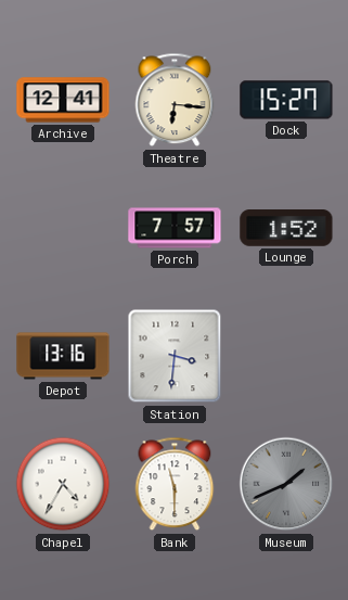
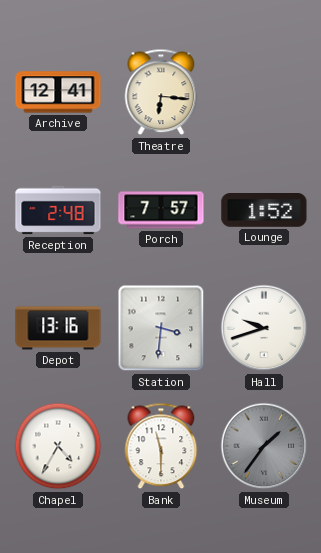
Dock: 15:27 -> none (286, 100)
Reception: none -> 2:48 (58, 210)
Hall: none -> 9:42 (264, 328)
Museum: 1:41 -> 1:36 (264, 446)
